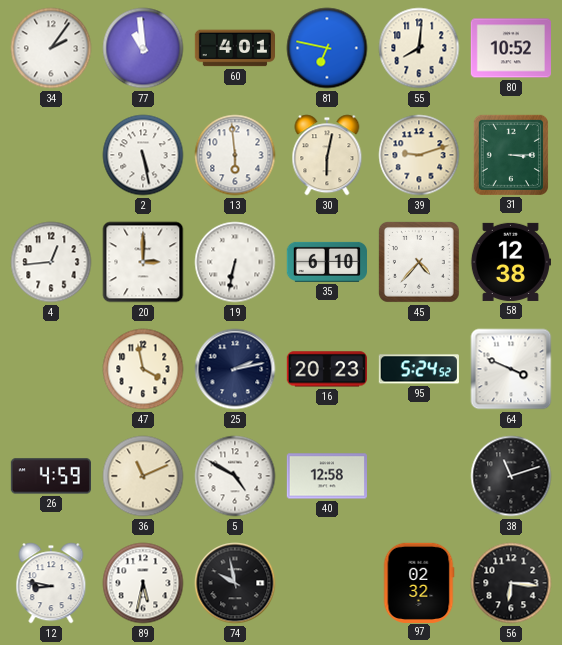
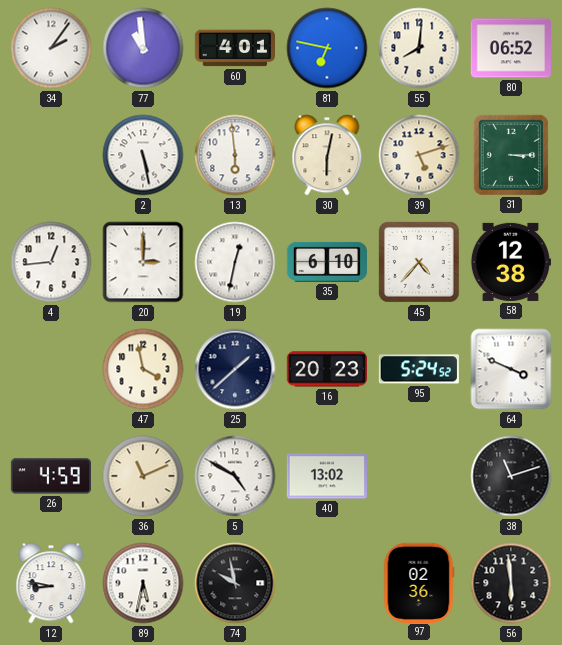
80: 10:52 -> 06:52 (510, 48)
39: 9:12 -> 5:12 (419, 155)
19: 6:32 -> 12:32 (235, 262)
25: 2:13 -> 1:38 (235, 369)
40: 12:58 -> 13:02 (327, 476)
97: 02:32 -> 02:36 (419, 582)
56: 6:16 -> 5:59 (511, 583)
